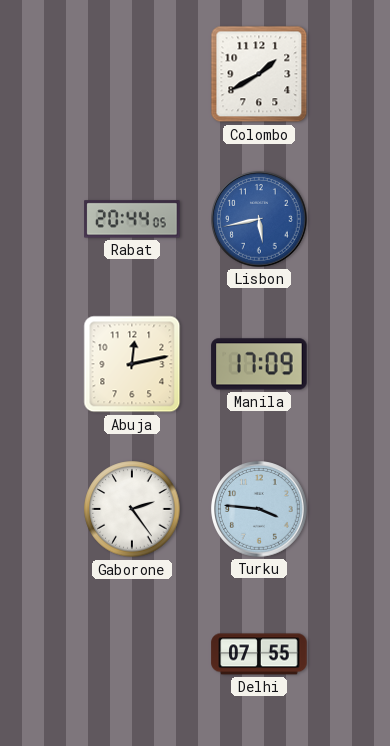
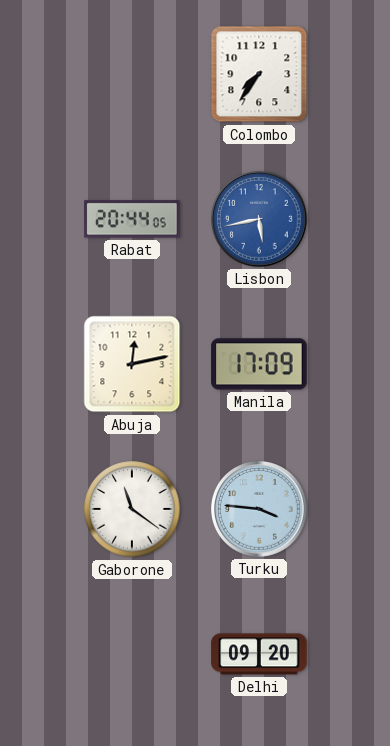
Colombo: 1:40 -> 7:36 (259, 74)
Gaborone: 2:24 -> 11:21 (132, 509)
Delhi: 07:55 -> 09:20 (259, 654)
